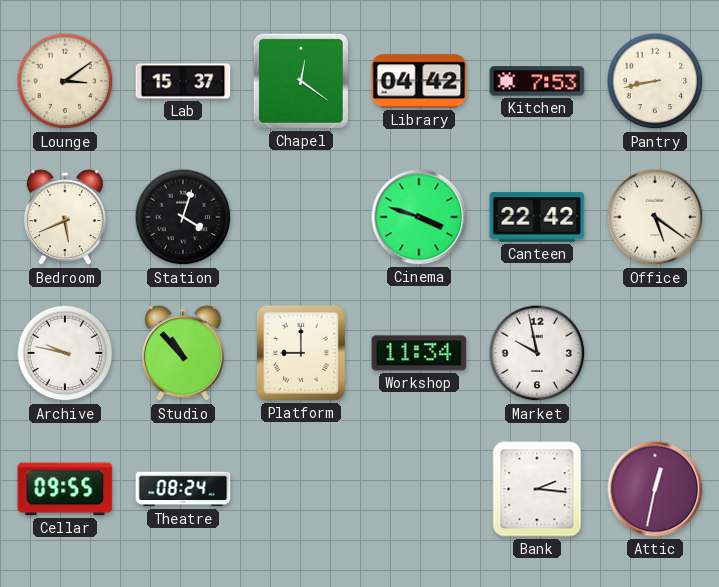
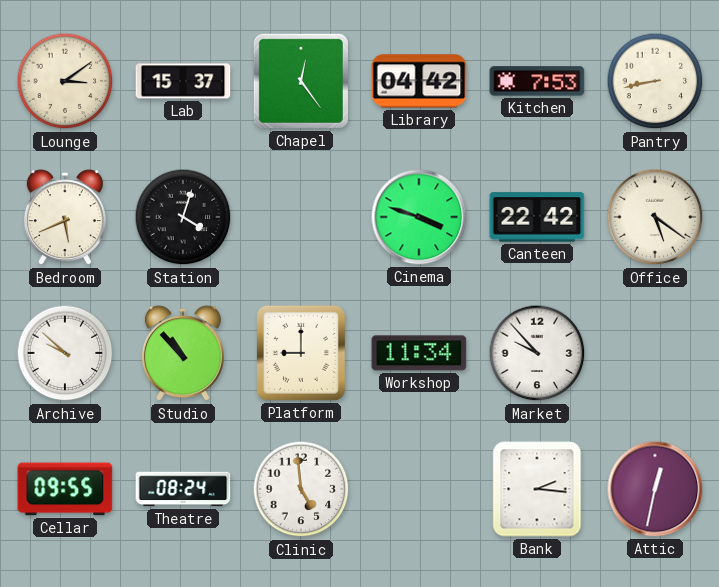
Chapel: 12:21 -> 12:24 (301, 81)
Archive: 9:47 -> 9:52 (65, 353)
Market: 9:58 -> 9:53 (537, 353)
Clinic: none -> 4:59 (301, 489)
